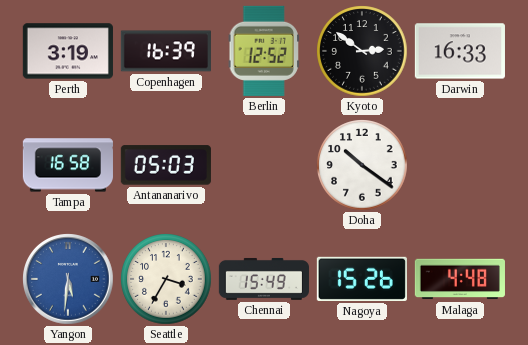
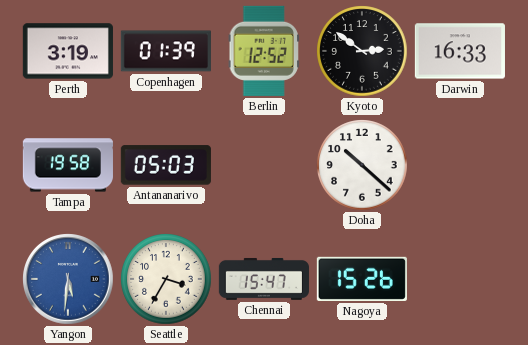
Copenhagen: 16:39 -> 01:39 (166, 51)
Tampa: 16:58 -> 19:58 (68, 165)
Doha: 10:21 -> 10:22 (362, 165)
Chennai: 15:49 -> 15:47 (264, 279)
Malaga: 4:48 -> none (460, 279)
